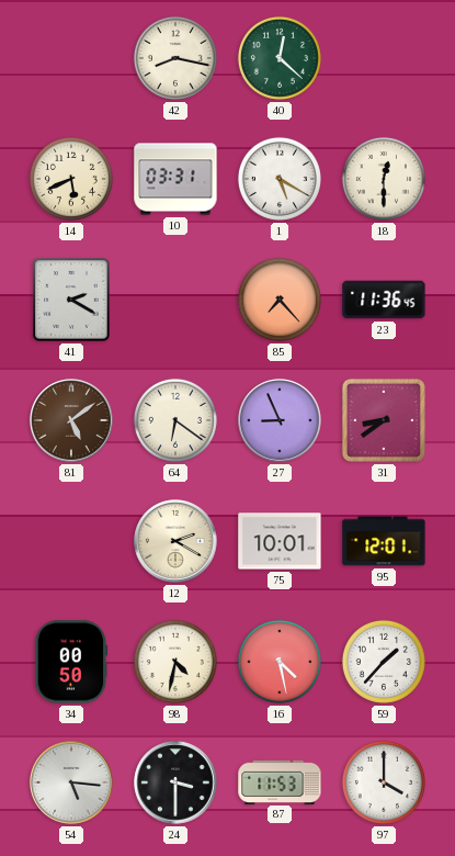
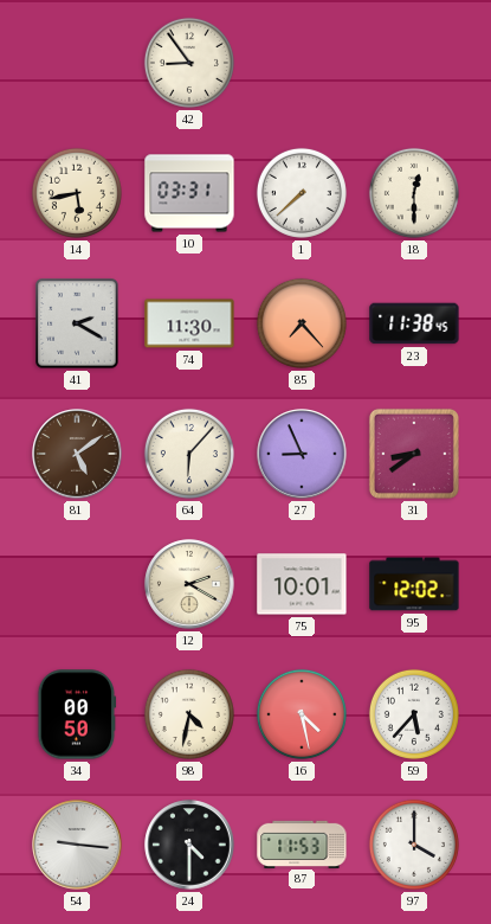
42: 8:17 -> 8:54 (189, 63)
40: 12:22 -> none (280, 58)
14: 5:41 -> 5:43 (77, 193)
1: 5:20 -> 7:38 (302, 193)
74: none -> 11:30 (189, 323)
23: 11:36 -> 11:38 (414, 323)
64: 6:21 -> 6:07 (189, 454)
95: 12:01 -> 12:02 (414, 584)
59: 1:37 -> 5:37 (414, 714)
54: 5:16 -> 9:16 (77, 845)
24: 3:30 -> 4:30 (189, 845)
